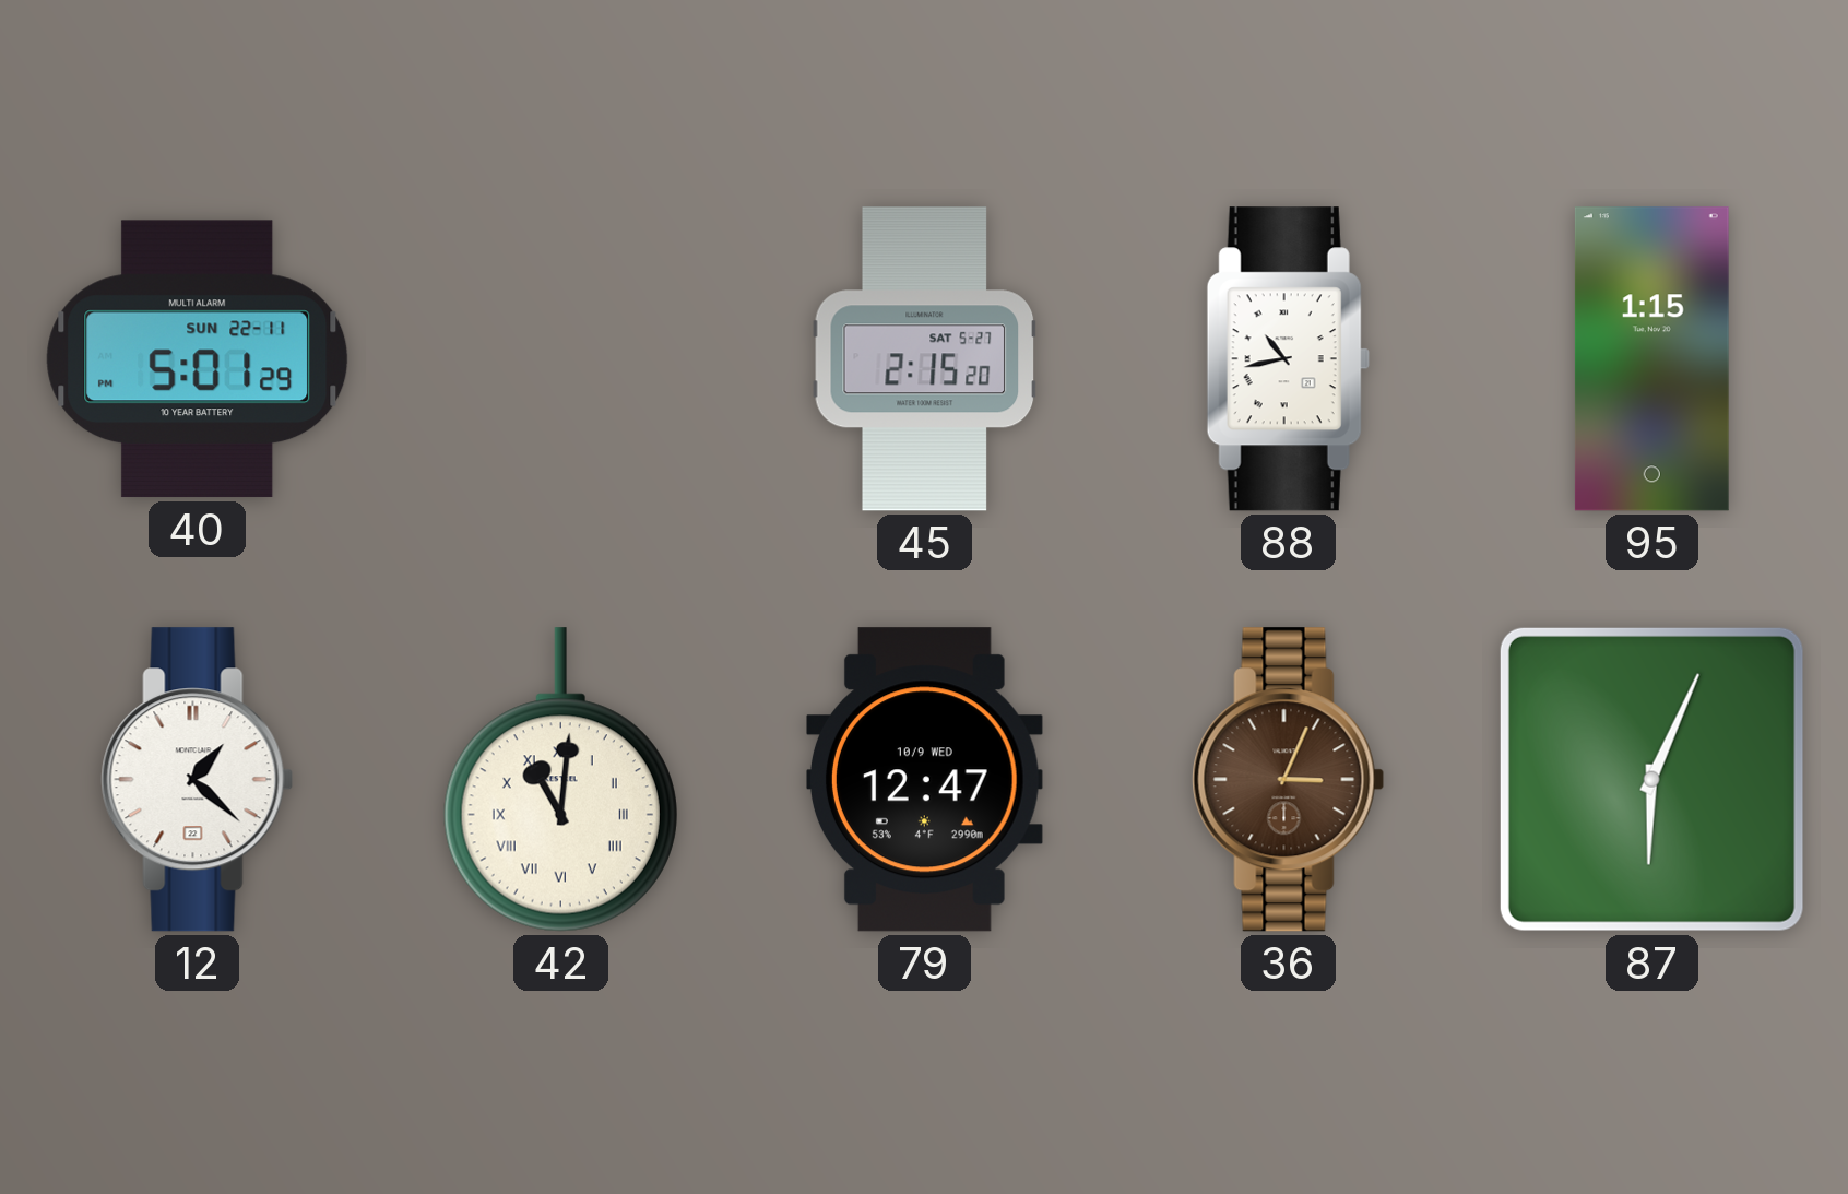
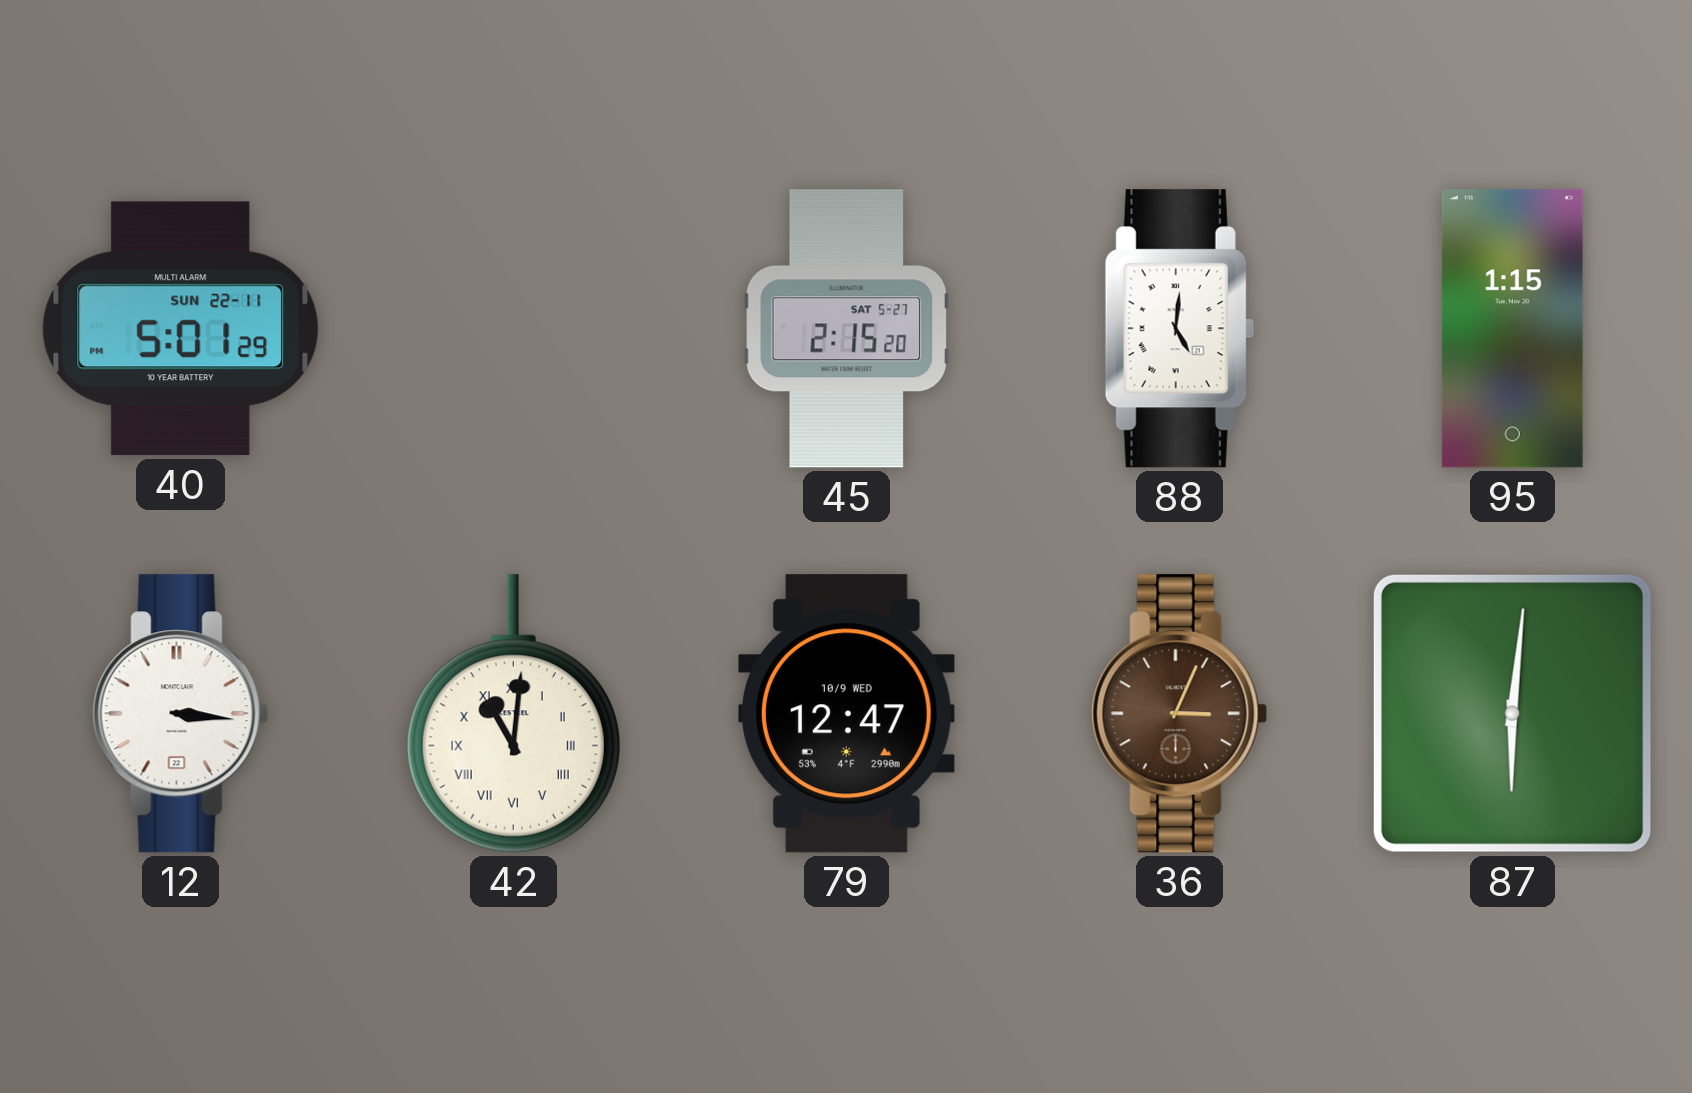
88: 10:43 -> 5:01 (1179, 329)
12: 1:22 -> 3:16 (181, 714)
87: 6:04 -> 6:01 (1512, 713)
